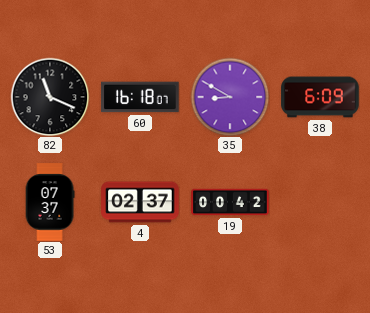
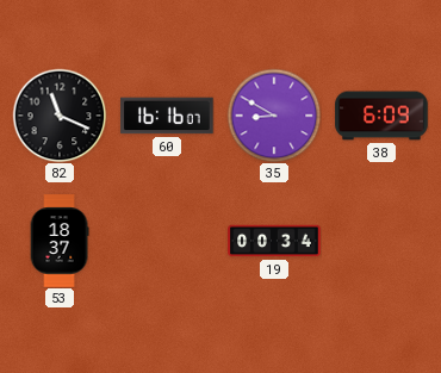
60: 16:18 -> 16:16 (167, 116)
53: 07:37 -> 18:37 (60, 241)
4: 02:37 -> none (140, 202)
19: 00:42 -> 00:34 (274, 241)
